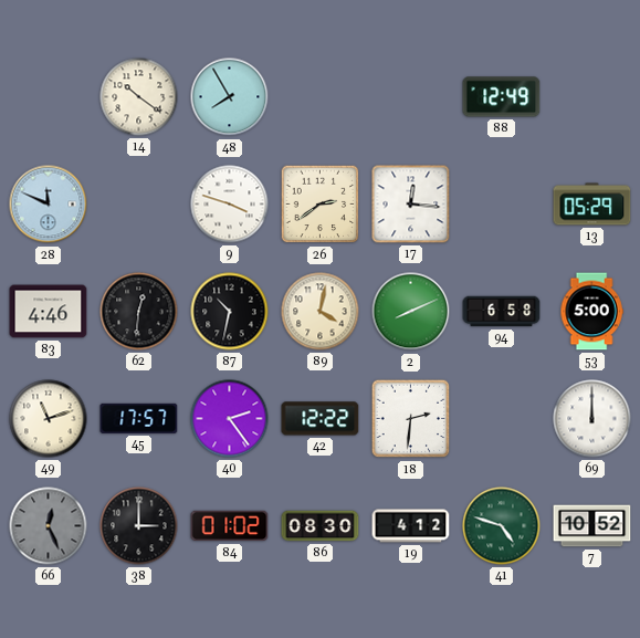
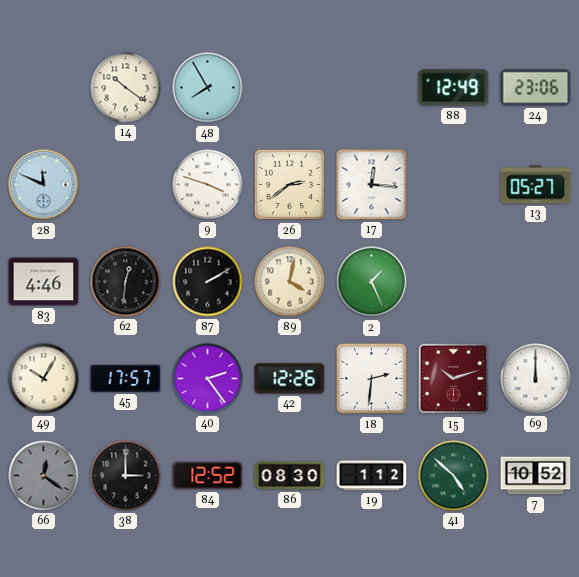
24: none -> 23:06 (536, 88)
13: 05:29 -> 05:27 (536, 185)
87: 10:32 -> 2:10 (208, 282)
2: 8:11 -> 1:26 (372, 282)
94: 6:58 -> none (502, 312)
53: 5:00 -> none (591, 312)
49: 11:12 -> 10:05 (44, 379)
42: 12:22 -> 12:26 (290, 379)
15: none -> 10:12 (454, 379)
66: 12:26 -> 12:21 (44, 476)
84: 01:02 -> 12:52 (208, 476)
19: 4:12 -> 1:12 (372, 476)
41: 4:48 -> 4:52 (454, 476)
